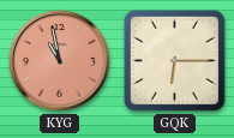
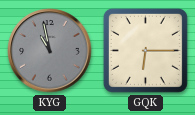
KYG dial: salmon -> grey (50, 51)
